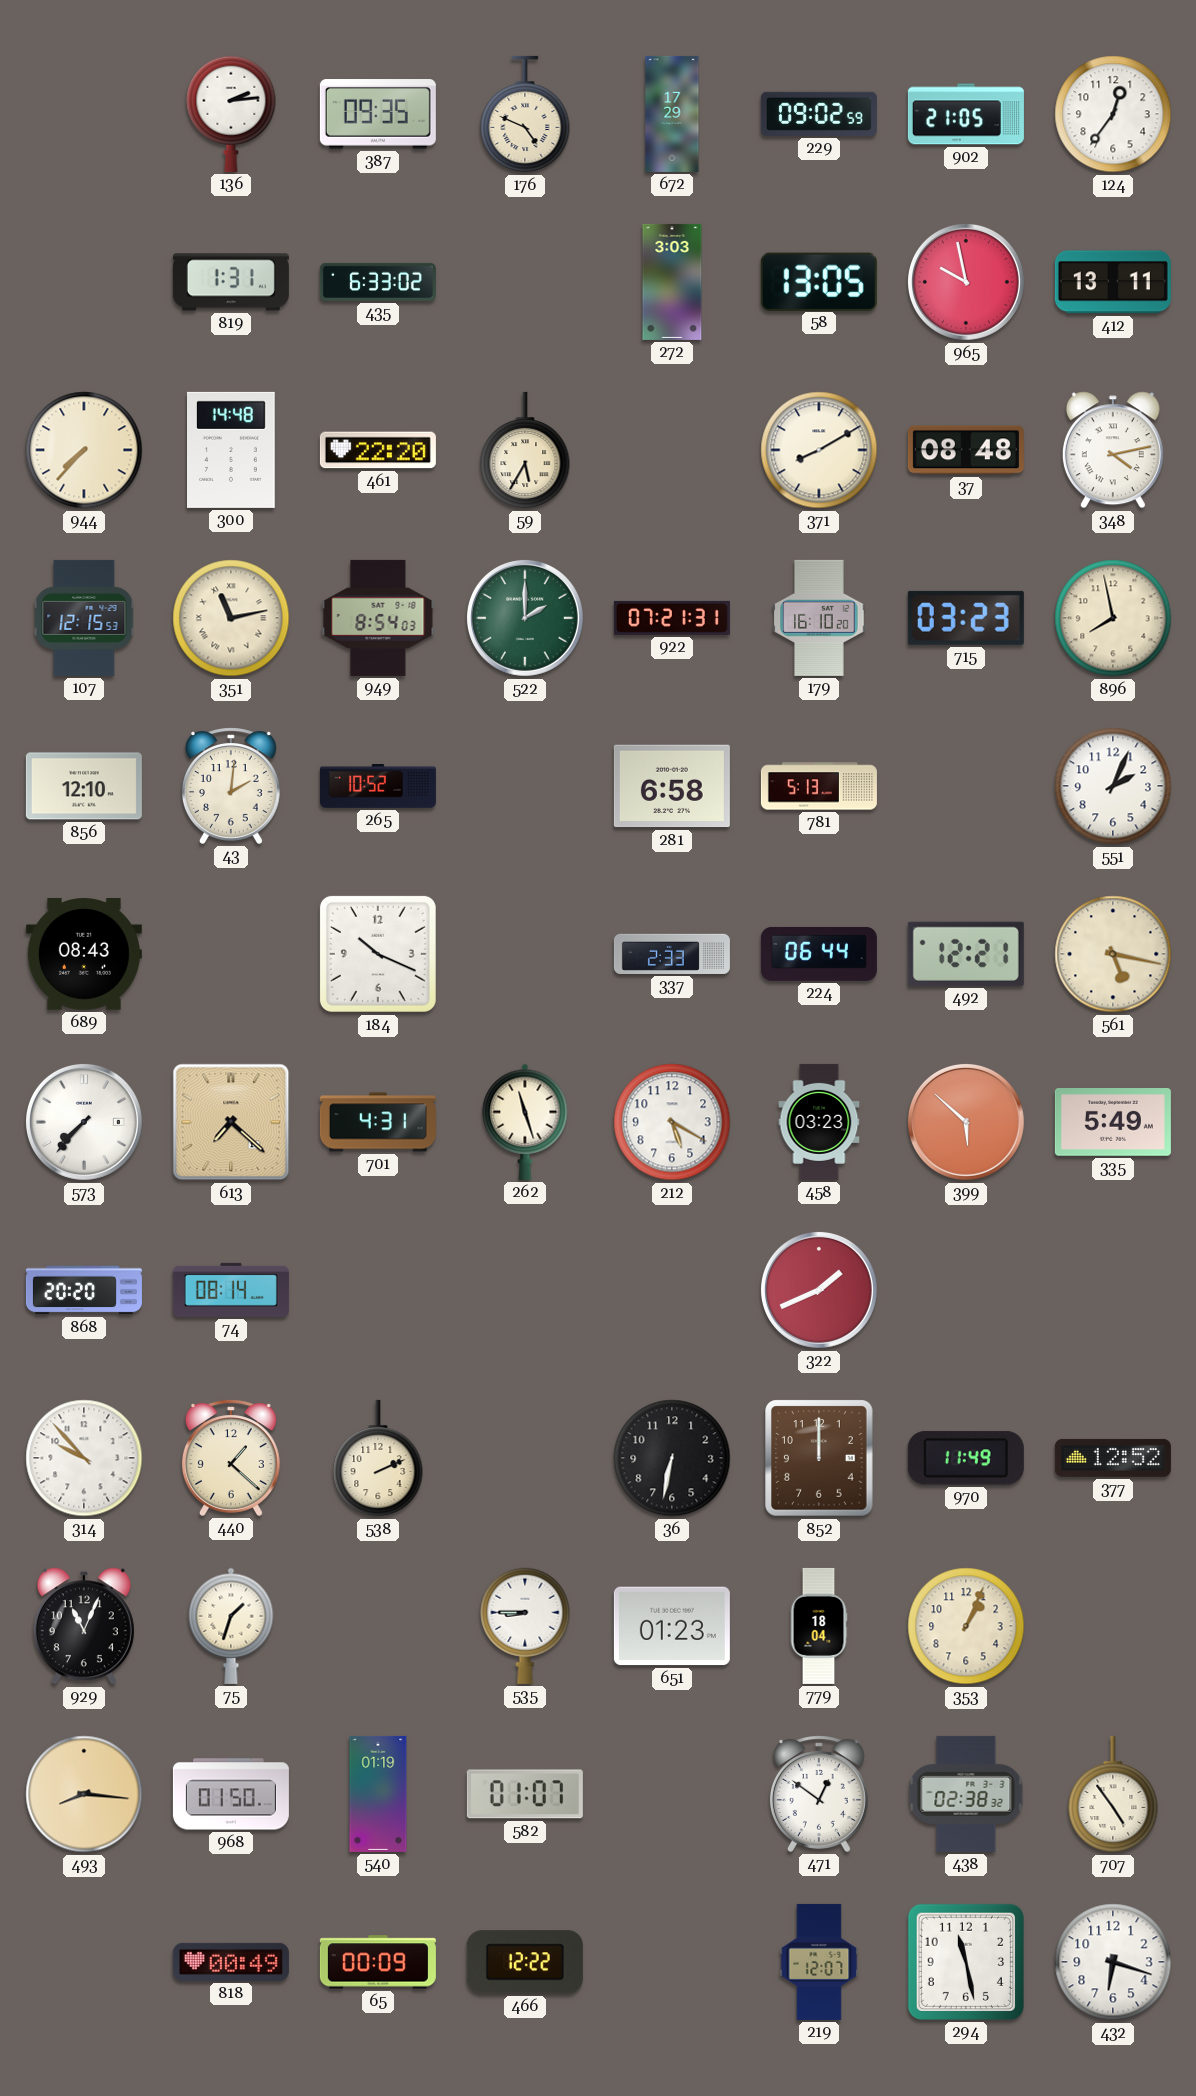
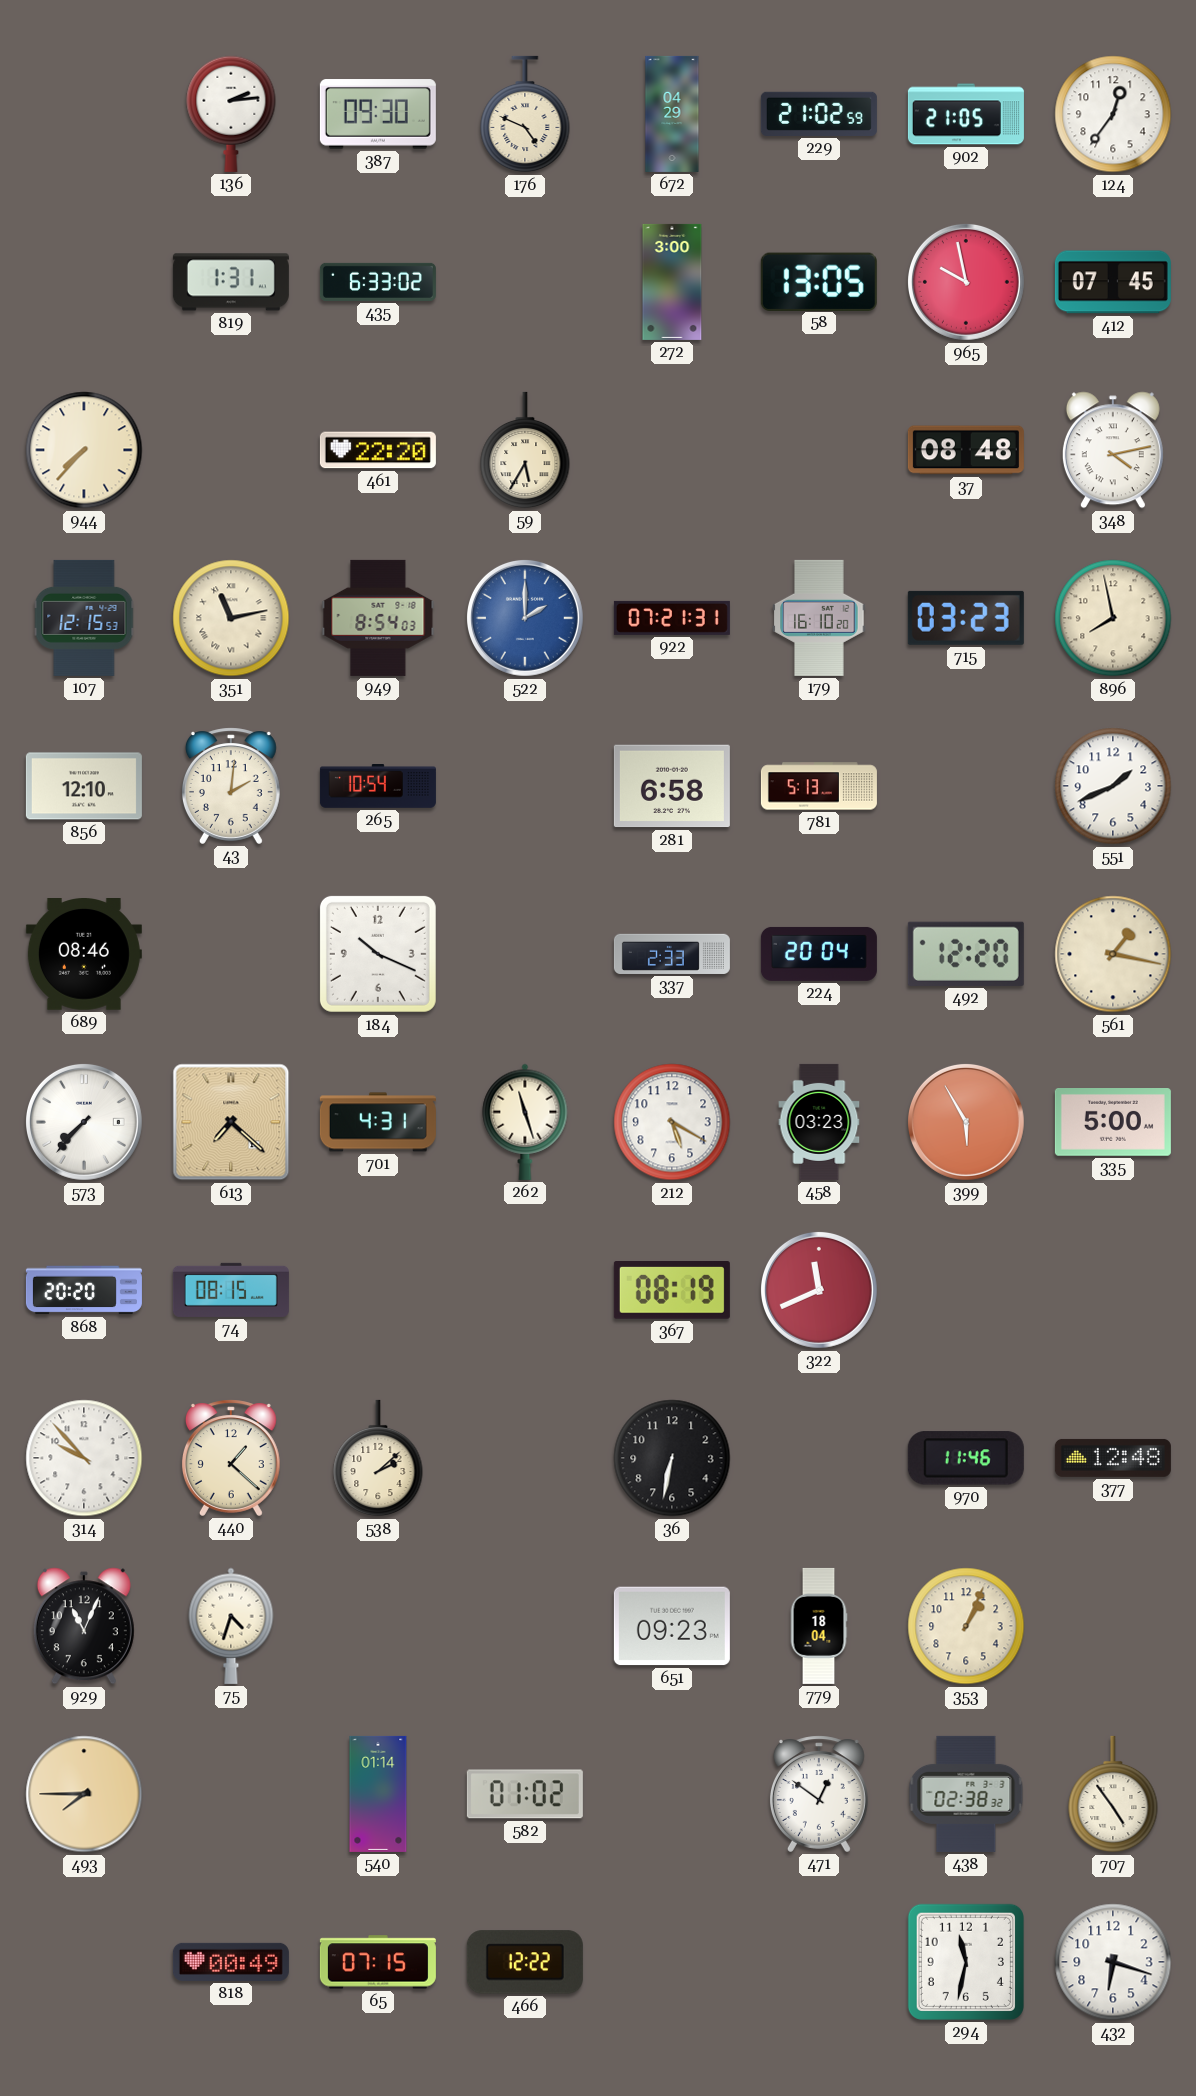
387: 09:35 -> 09:30 (378, 114)
672: 17:29 -> 04:29 (672, 114)
229: 09:02 -> 21:02 (819, 114)
272: 3:03 -> 3:00 (672, 282)
412: 13:11 -> 07:45 (1113, 282)
300: 14:48 -> none (232, 450)
371: 8:10 -> none (819, 450)
522 dial: green -> blue (525, 618)
265: 10:52 -> 10:54 (378, 787)
551: 2:04 -> 1:41 (1113, 786)
689: 08:43 -> 08:46 (84, 955)
224: 06:44 -> 20:04 (819, 954)
492: 12:21 -> 12:20 (966, 954)
561: 5:17 -> 1:17 (1113, 954)
399: 5:52 -> 5:55 (966, 1122)
335: 5:49 -> 5:00 (1113, 1123)
74: 08:14 -> 08:15 (231, 1290)
367: none -> 08:19 (672, 1291)
322: 1:41 -> 11:41 (819, 1290)
538: 2:11 -> 2:08 (378, 1458)
852: 12:00 -> none (819, 1458)
970: 11:49 -> 11:46 (966, 1458)
377: 12:52 -> 12:48 (1113, 1458)
75: 1:33 -> 4:33 (231, 1626)
535: 8:45 -> none (525, 1626)
651: 01:23 -> 09:23 (672, 1626)
493: 8:16 -> 7:45 (84, 1794)
968: 01:50 -> none (231, 1794)
540: 01:19 -> 01:14 (378, 1794)
582: 01:07 -> 01:02 (525, 1794)
65: 00:09 -> 07:15 (378, 1962)
219: 12:07 -> none (819, 1962)
294: 11:28 -> 11:32 (966, 1962)
